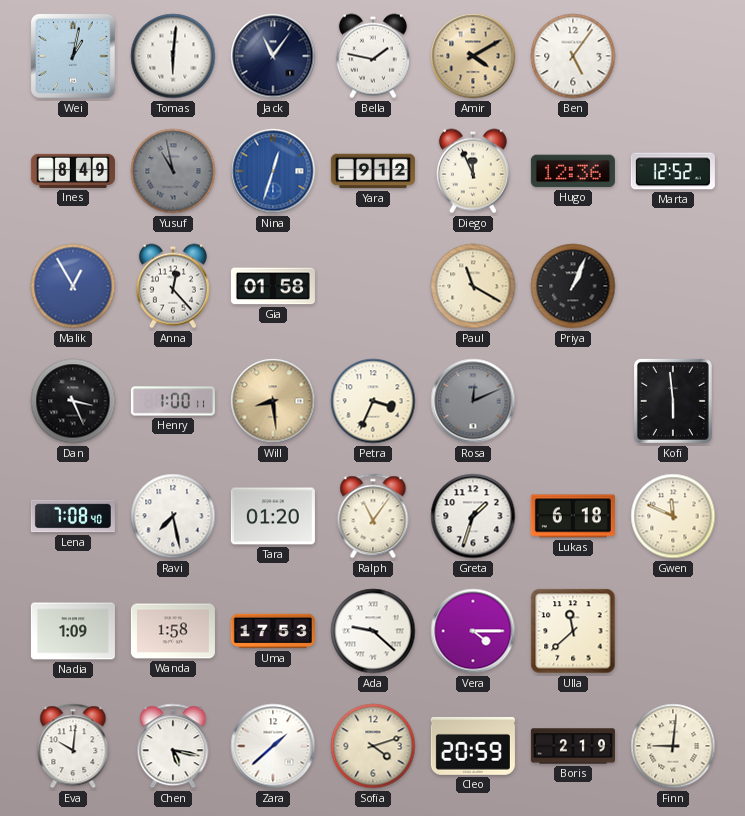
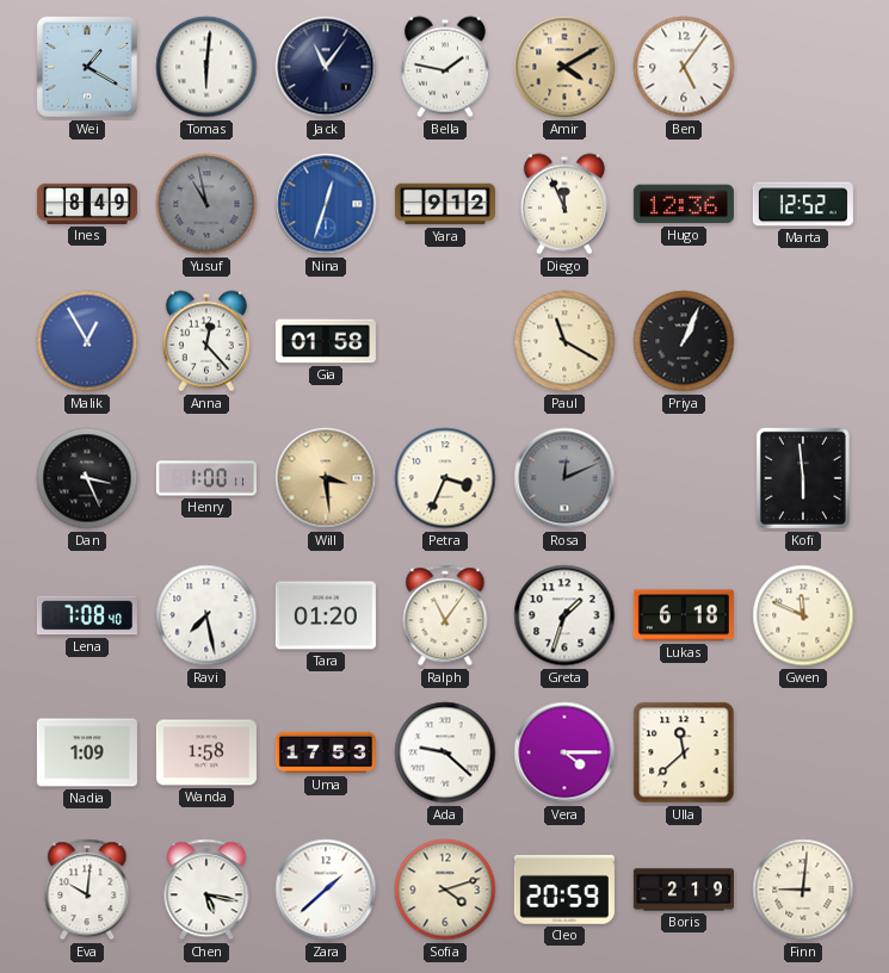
Wei: 1:02 -> 1:20 (87, 67)
Will: 8:29 -> 3:29 (326, 478)
